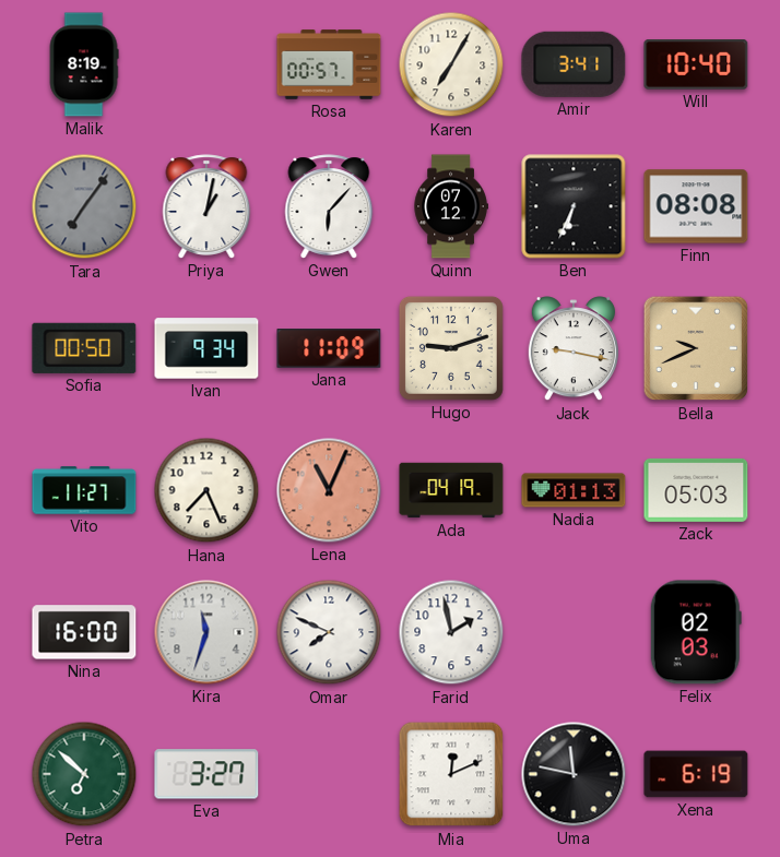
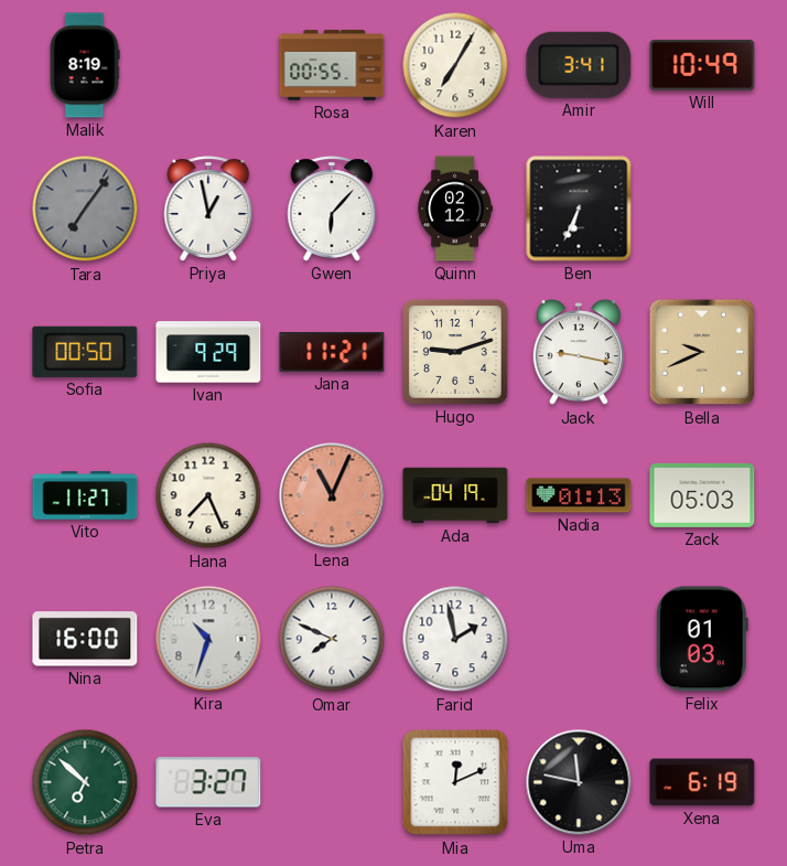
Rosa: 00:57 -> 00:55 (332, 65)
Will: 10:40 -> 10:49 (702, 66)
Priya: 1:02 -> 12:58 (208, 209)
Quinn: 07:12 -> 02:12 (455, 209)
Finn: 08:08 -> none (696, 206)
Ivan: 9:34 -> 9:29 (208, 352)
Jana: 11:09 -> 11:21 (332, 352)
Kira: 11:33 -> 10:33 (208, 639)
Felix: 02:03 -> 01:03 (702, 639)
